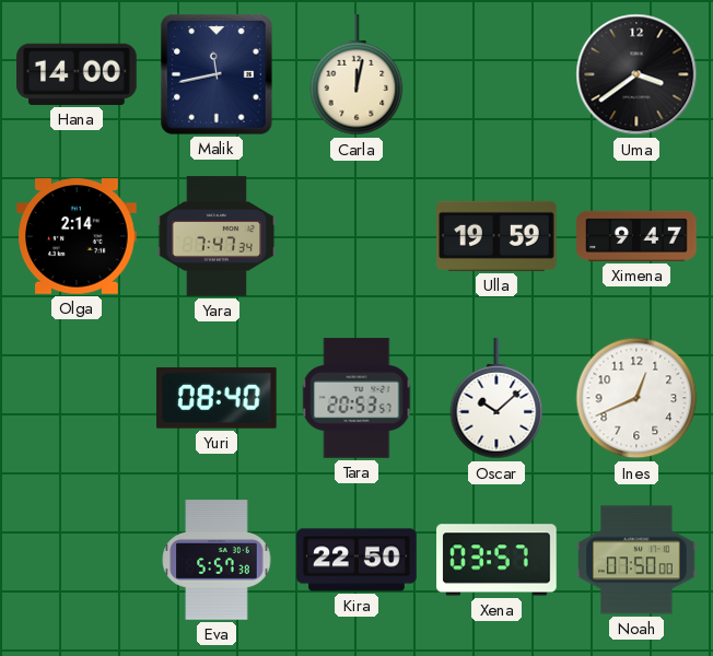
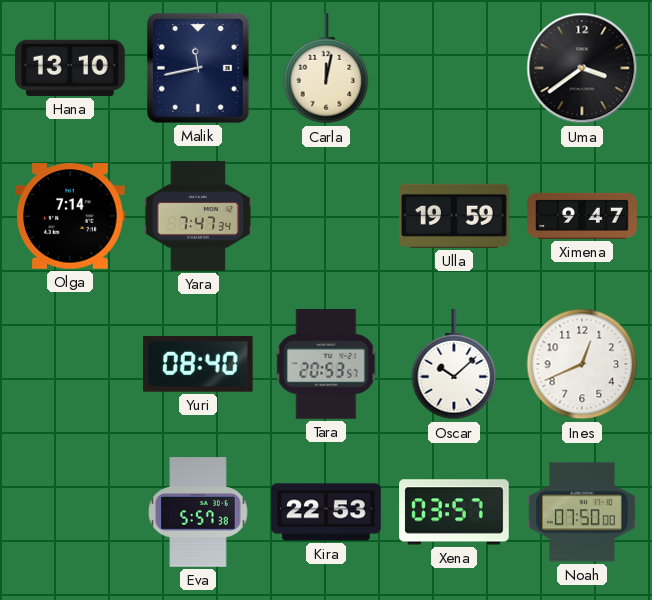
Hana: 14:00 -> 13:10 (70, 68)
Olga: 2:14 -> 7:14 (70, 216)
Kira: 22:50 -> 22:53 (326, 512)
